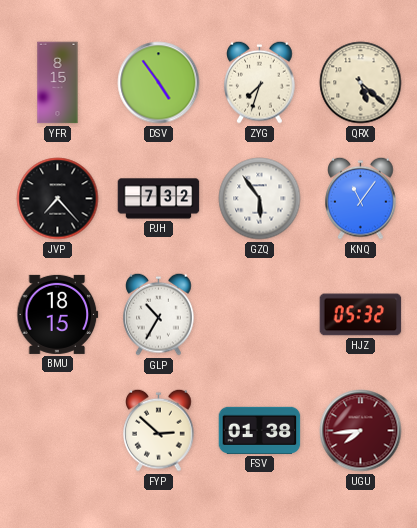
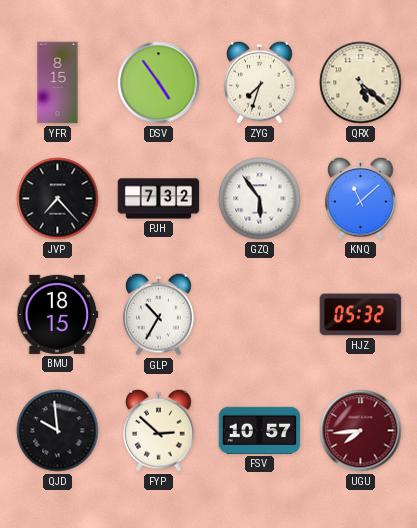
KNQ: 11:06 -> 11:08 (361, 198)
QJD: none -> 9:59 (58, 431)
FSV: 01:38 -> 10:57 (260, 430)
